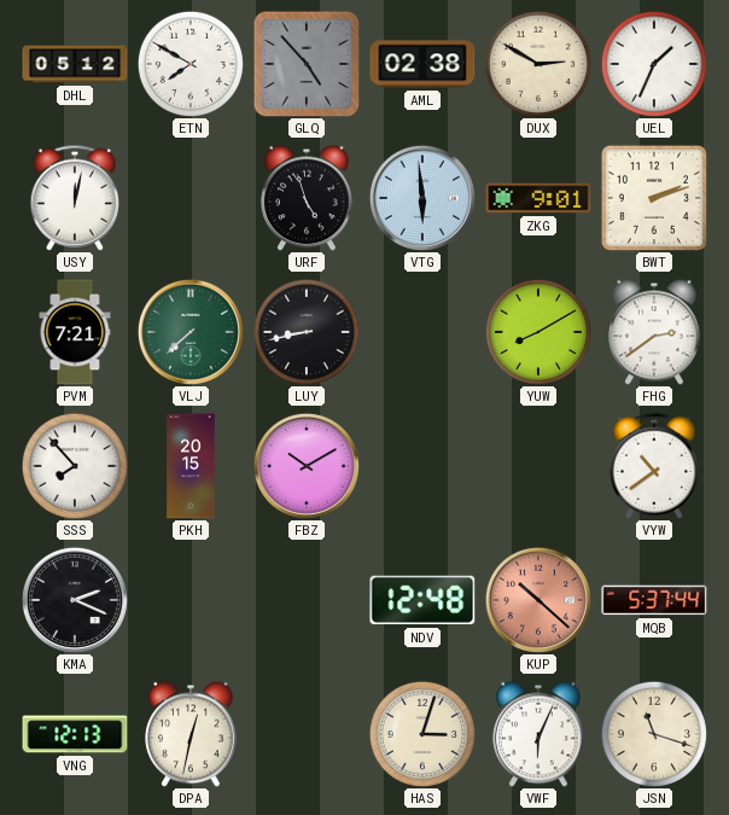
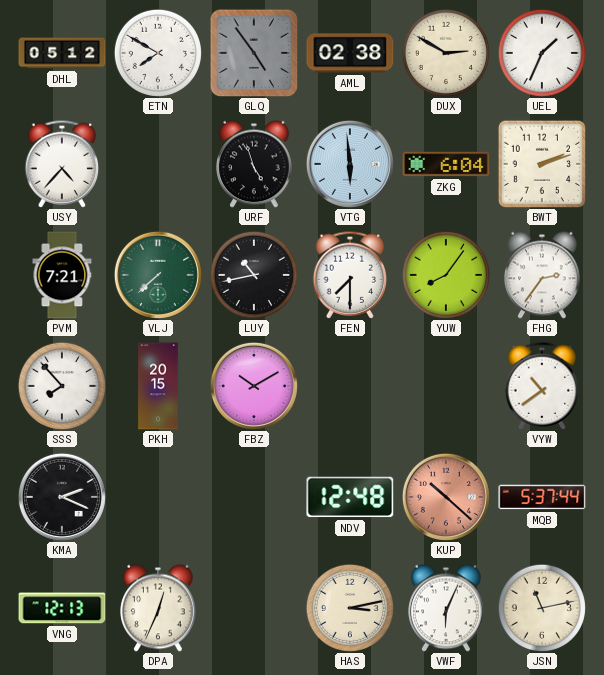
GLQ: 4:53 -> 4:54 (254, 53)
USY: 12:02 -> 4:37 (62, 164)
ZKG: 9:01 -> 6:04 (446, 164)
LUY: 8:43 -> 10:43 (254, 275)
FEN: none -> 7:30 (350, 275)
YUW: 8:10 -> 8:06 (446, 275)
FHG: 2:39 -> 2:36 (542, 275)
DPA: 12:32 -> 12:34 (158, 608)
HAS: 3:03 -> 3:13 (350, 608)
JSN: 11:18 -> 11:13 (542, 608)
